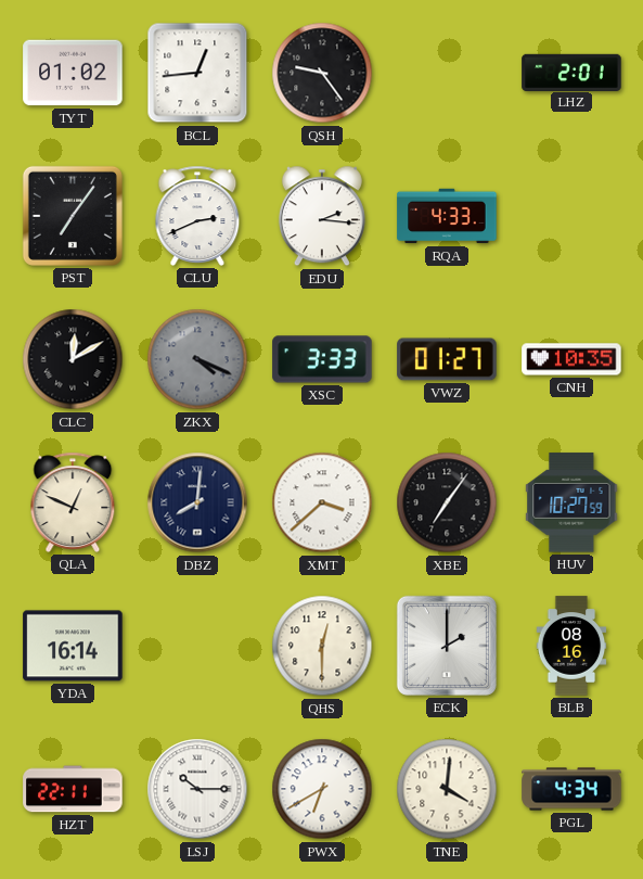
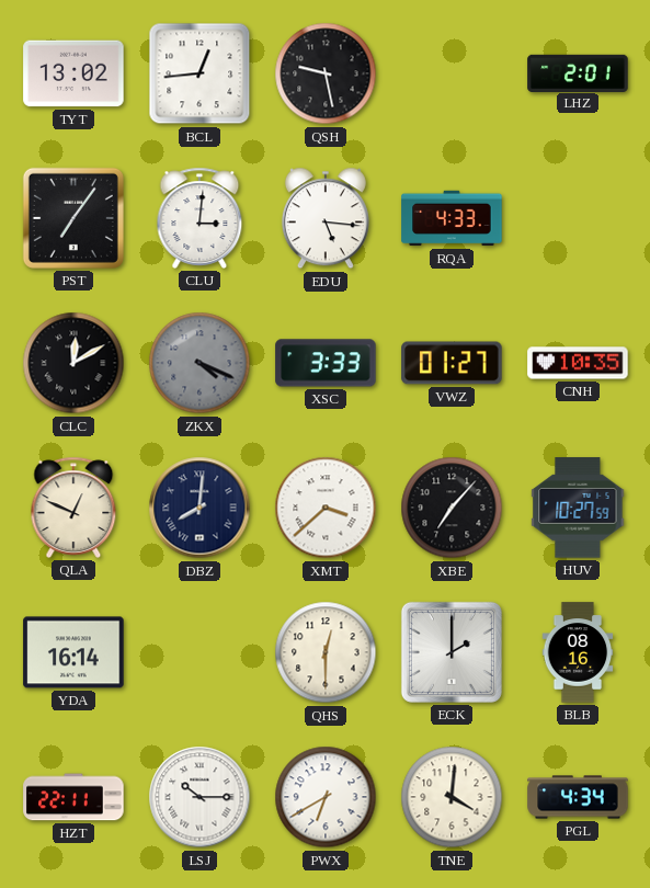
TYT: 01:02 -> 13:02 (73, 73)
QSH: 9:24 -> 9:28 (326, 73)
CLU: 2:41 -> 3:01 (199, 218)
EDU: 2:16 -> 5:16 (326, 218)
XBE: 7:06 -> 7:07 (452, 508)
